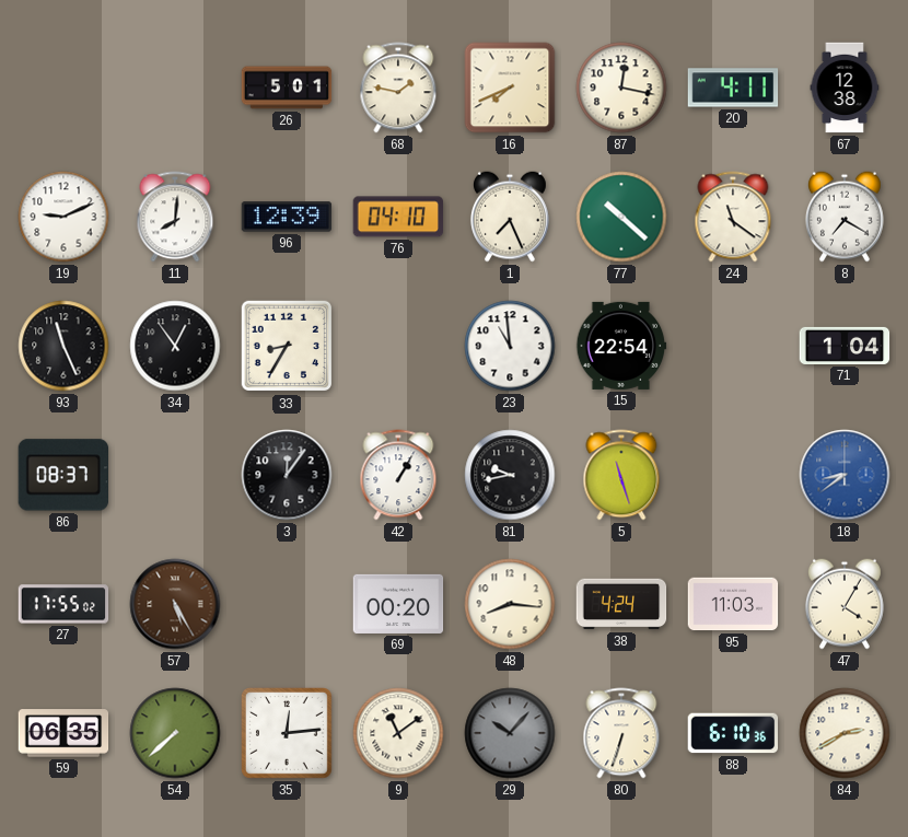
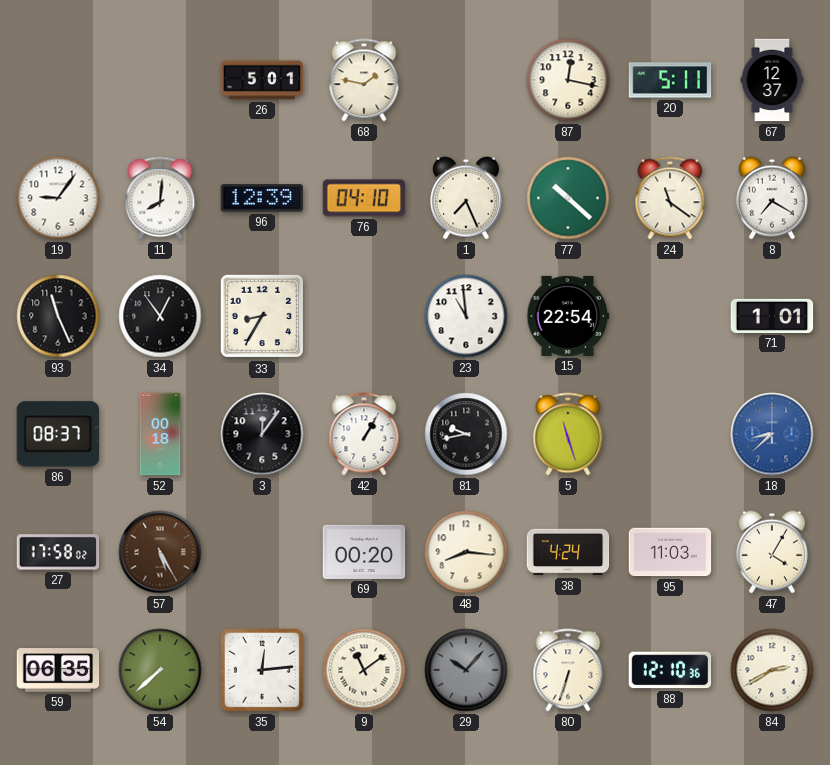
16: 7:41 -> none (510, 88)
20: 4:11 -> 5:11 (670, 80)
67: 12:38 -> 12:37 (772, 80)
19: 9:11 -> 9:06 (58, 198)
71: 1:04 -> 1:01 (772, 316)
52: none -> 00:18 (160, 434)
18: 8:39 -> 8:38 (772, 434)
27: 17:55 -> 17:58 (58, 552)
88: 6:10 -> 12:10 (670, 670)
